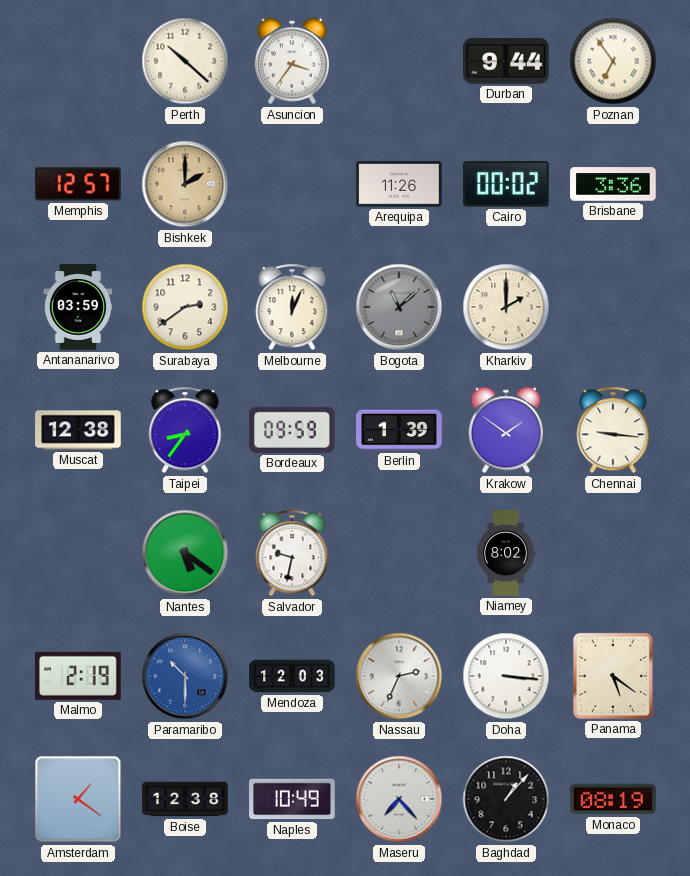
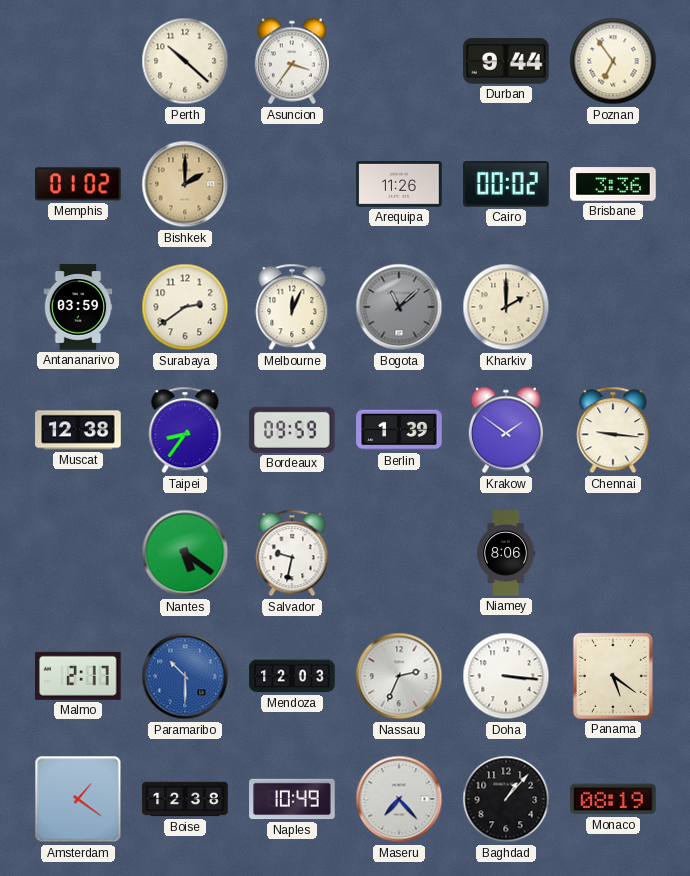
Memphis: 12:57 -> 01:02 (78, 184)
Niamey: 8:02 -> 8:06 (507, 553)
Malmo: 2:19 -> 2:17 (79, 676)
